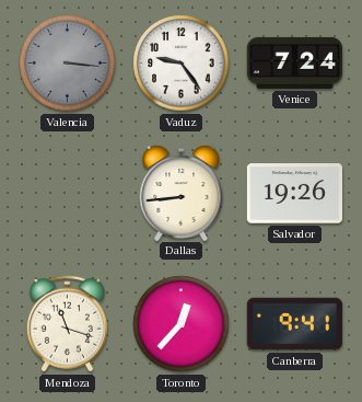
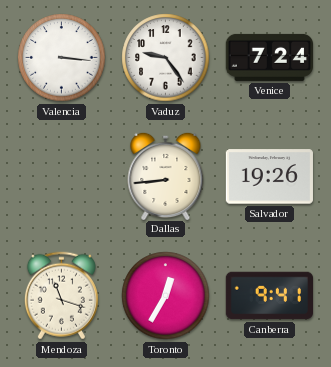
Valencia dial: grey -> white (62, 58)
Toronto: 12:37 -> 12:35 (166, 296)
